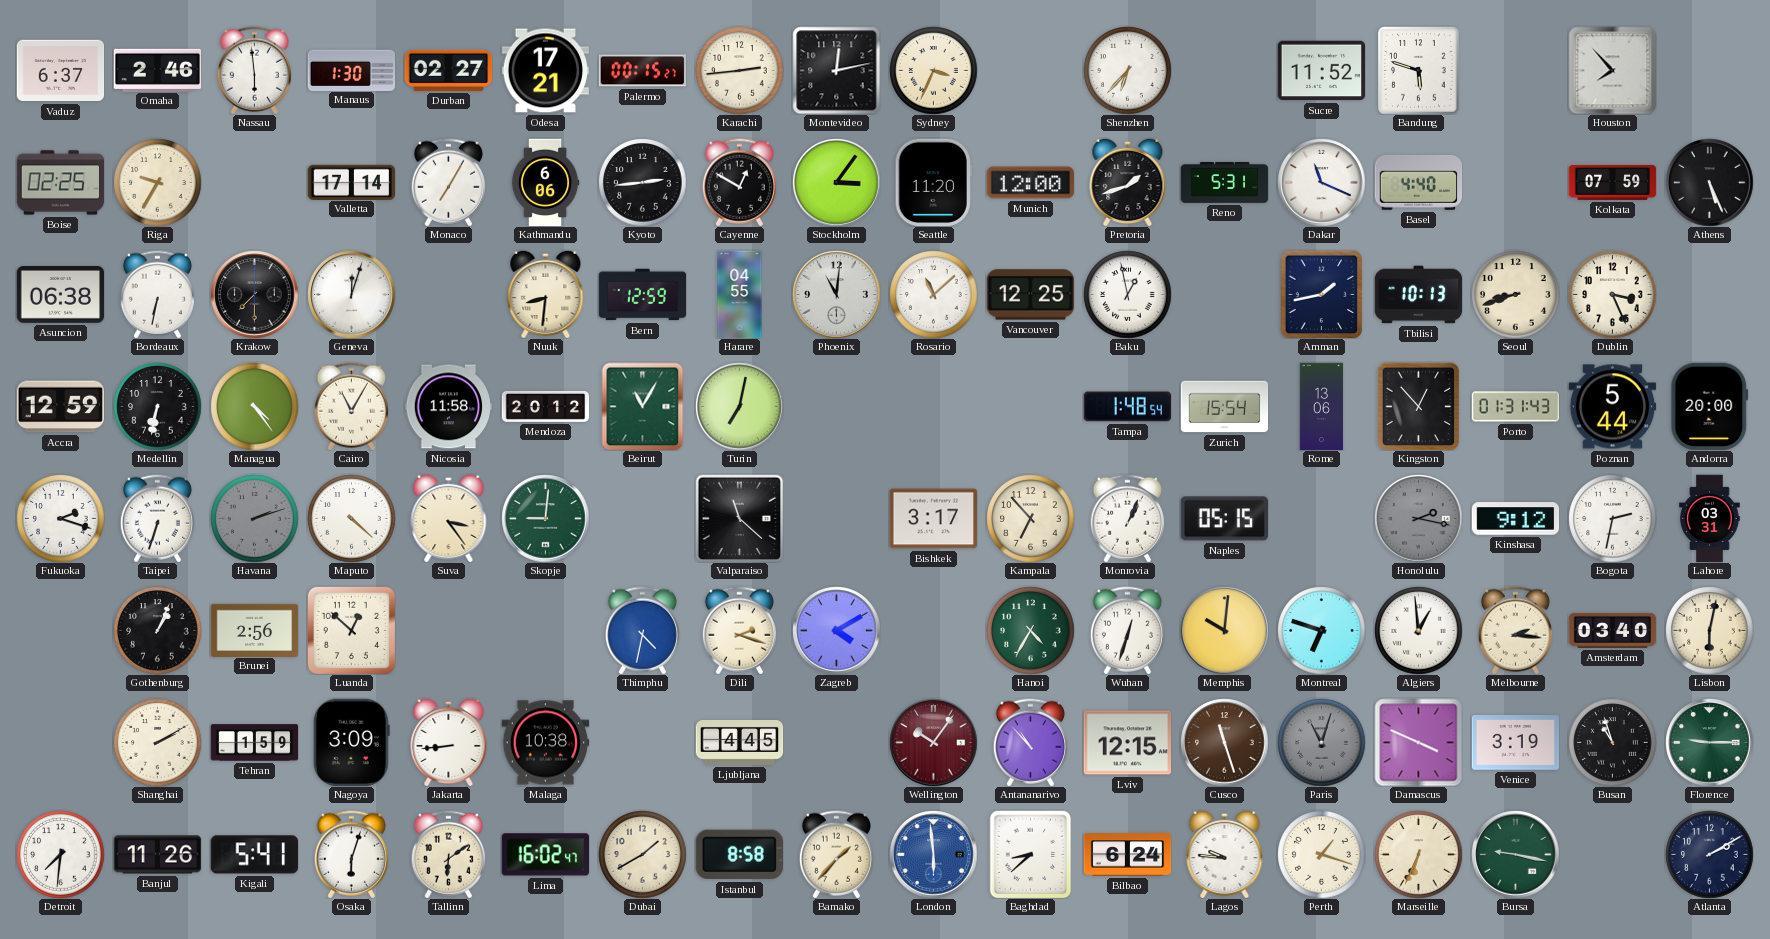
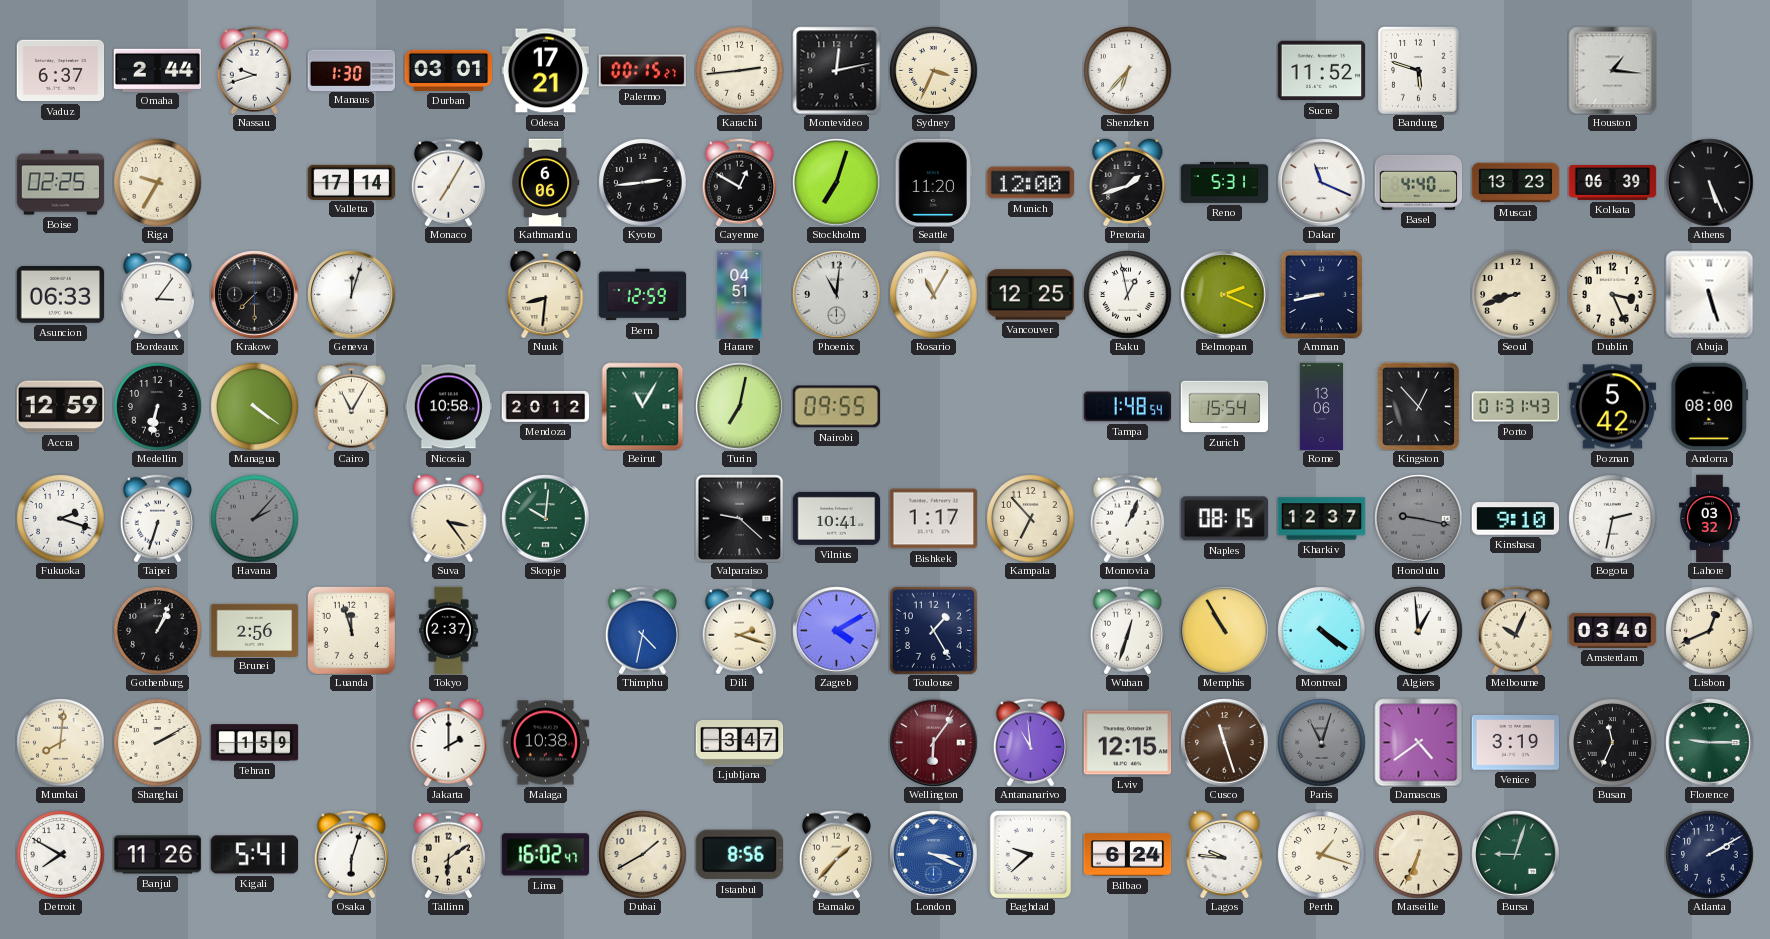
Omaha: 2:46 -> 2:44 (157, 70)
Nassau: 5:59 -> 9:42 (254, 70)
Durban: 02:27 -> 03:01 (448, 70)
Houston: 7:53 -> 1:16 (1612, 70)
Stockholm: 3:06 -> 7:03 (836, 182)
Muscat: none -> 13:23 (1515, 183)
Kolkata: 07:59 -> 06:39 (1612, 182)
Asuncion: 06:38 -> 06:33 (60, 295)
Bordeaux: 6:32 -> 3:06 (157, 294)
Harare: 04:55 -> 04:51 (740, 294)
Rosario: 11:08 -> 11:05 (933, 294)
Belmopan: none -> 2:19 (1224, 294)
Amman: 1:43 -> 8:43 (1322, 294)
Tbilisi: 10:13 -> none (1418, 295)
Abuja: none -> 5:27 (1709, 294)
Managua: 4:24 -> 4:21 (254, 406)
Nicosia: 11:58 -> 10:58 (448, 407)
Nairobi: none -> 09:55 (836, 407)
Poznan: 5:44 -> 5:42 (1612, 407)
Andorra: 20:00 -> 08:00 (1710, 406)
Havana: 2:12 -> 2:07 (254, 518)
Maputo: 4:22 -> none (351, 518)
Skopje: 9:01 -> 10:01 (545, 518)
Valparaiso: 11:22 -> 9:22 (739, 518)
Vilnius: none -> 10:41 (836, 518)
Bishkek: 3:17 -> 1:17 (933, 519)
Naples: 05:15 -> 08:15 (1224, 519)
Kharkiv: none -> 12:37 (1321, 519)
Honolulu: 2:17 -> 9:17 (1418, 518)
Kinshasa: 9:12 -> 9:10 (1515, 519)
Lahore: 03:31 -> 03:32 (1710, 518)
Luanda: 12:52 -> 11:57 (351, 630)
Tokyo: none -> 2:37 (449, 630)
Toulouse: none -> 1:25 (933, 630)
Hanoi: 4:35 -> none (1030, 630)
Memphis: 10:01 -> 10:55 (1224, 630)
Montreal: 6:48 -> 4:21 (1321, 630)
Melbourne: 2:16 -> 10:04 (1515, 630)
Lisbon: 6:02 -> 12:41 (1709, 630)
Mumbai: none -> 8:01 (60, 742)
Nagoya: 3:09 -> none (352, 742)
Jakarta: 8:44 -> 2:00 (449, 742)
Ljubljana: 4:45 -> 3:47 (739, 743)
Wellington: 10:06 -> 6:06 (933, 742)
Antananarivo: 10:53 -> 10:59 (1030, 742)
Damascus: 3:49 -> 4:39 (1418, 742)
Busan: 10:57 -> 11:34 (1612, 742)
Detroit: 7:31 -> 7:50 (60, 854)
Istanbul: 8:58 -> 8:56 (739, 855)
London: 5:59 -> 3:19 (933, 854)
Baghdad: 8:38 -> 9:38 (1031, 854)
Bursa: 9:17 -> 9:03 (1515, 854)
